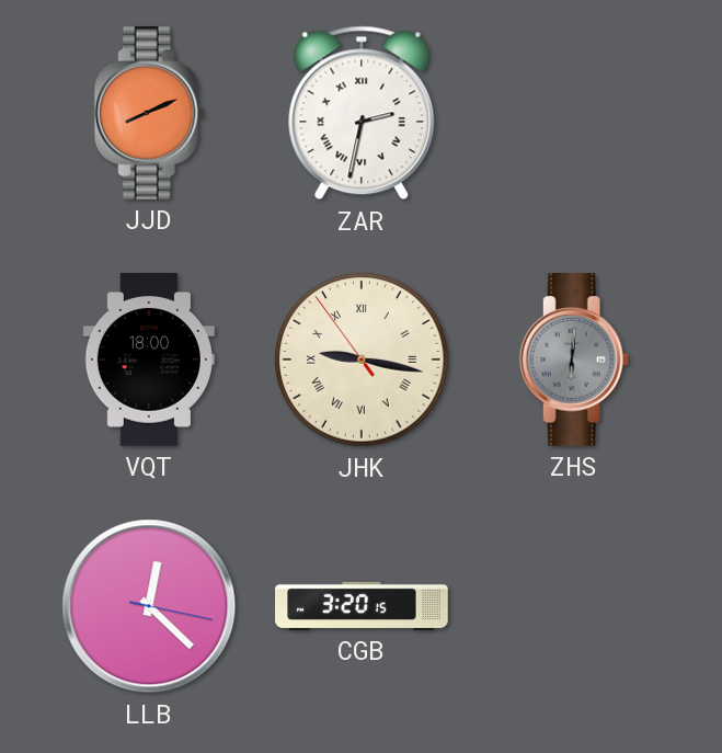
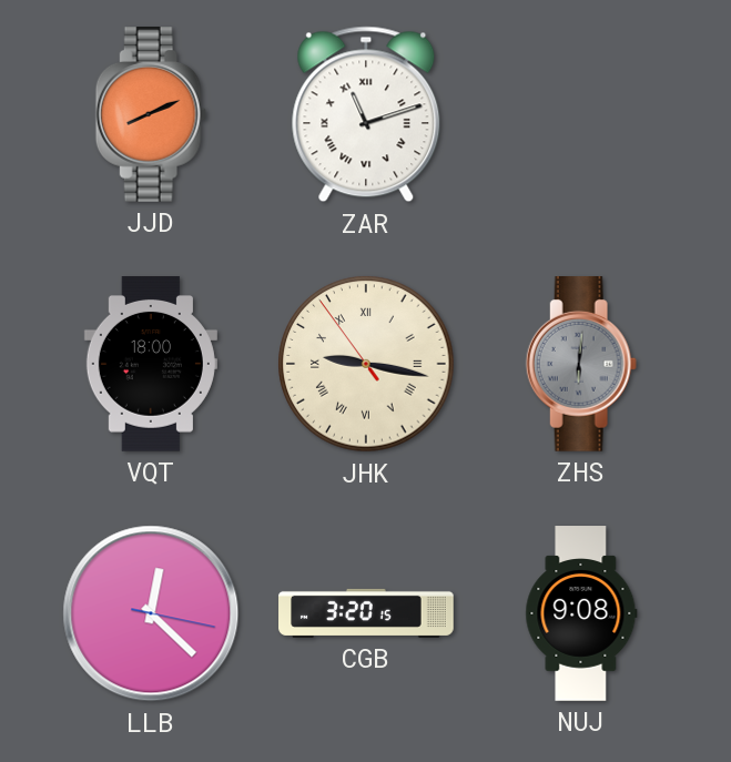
ZAR: 2:32 -> 11:12 (366, 114)
NUJ: none -> 9:08 (581, 613)
